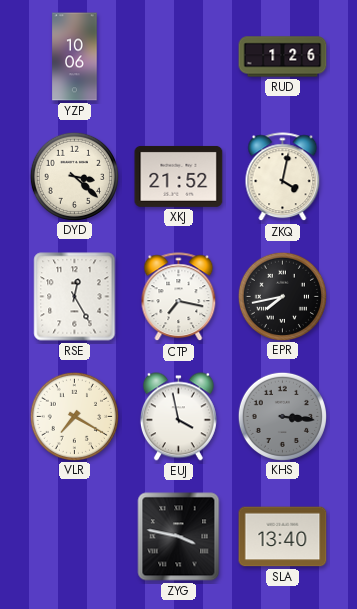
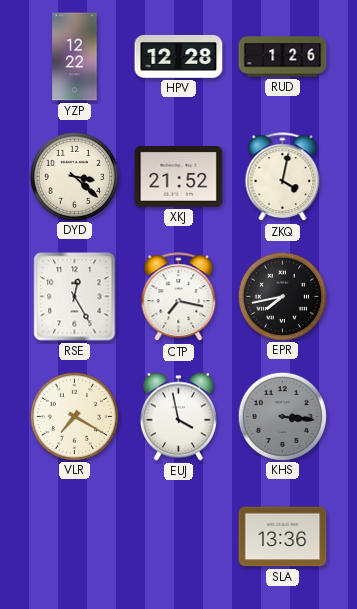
YZP: 10:06 -> 12:22 (75, 57)
HPV: none -> 12:28 (179, 56)
ZYG: 3:47 -> none (179, 537)
SLA: 13:40 -> 13:36 (283, 537)
